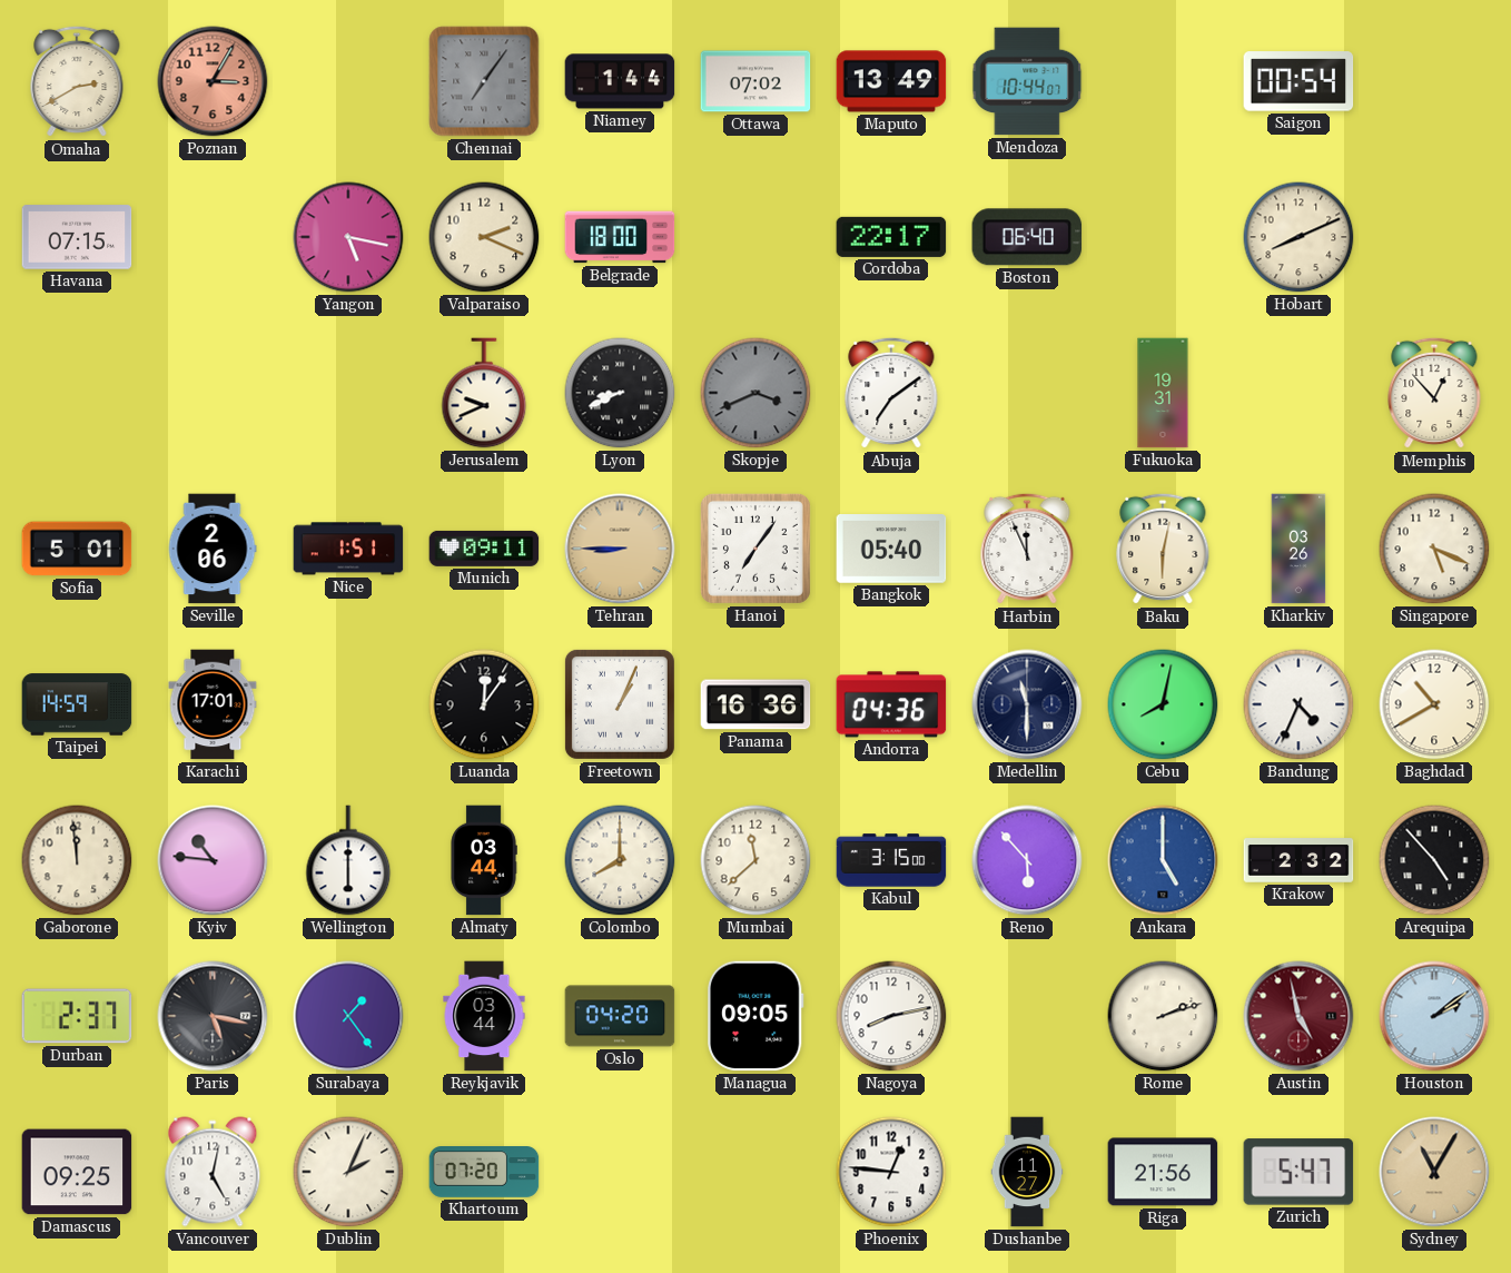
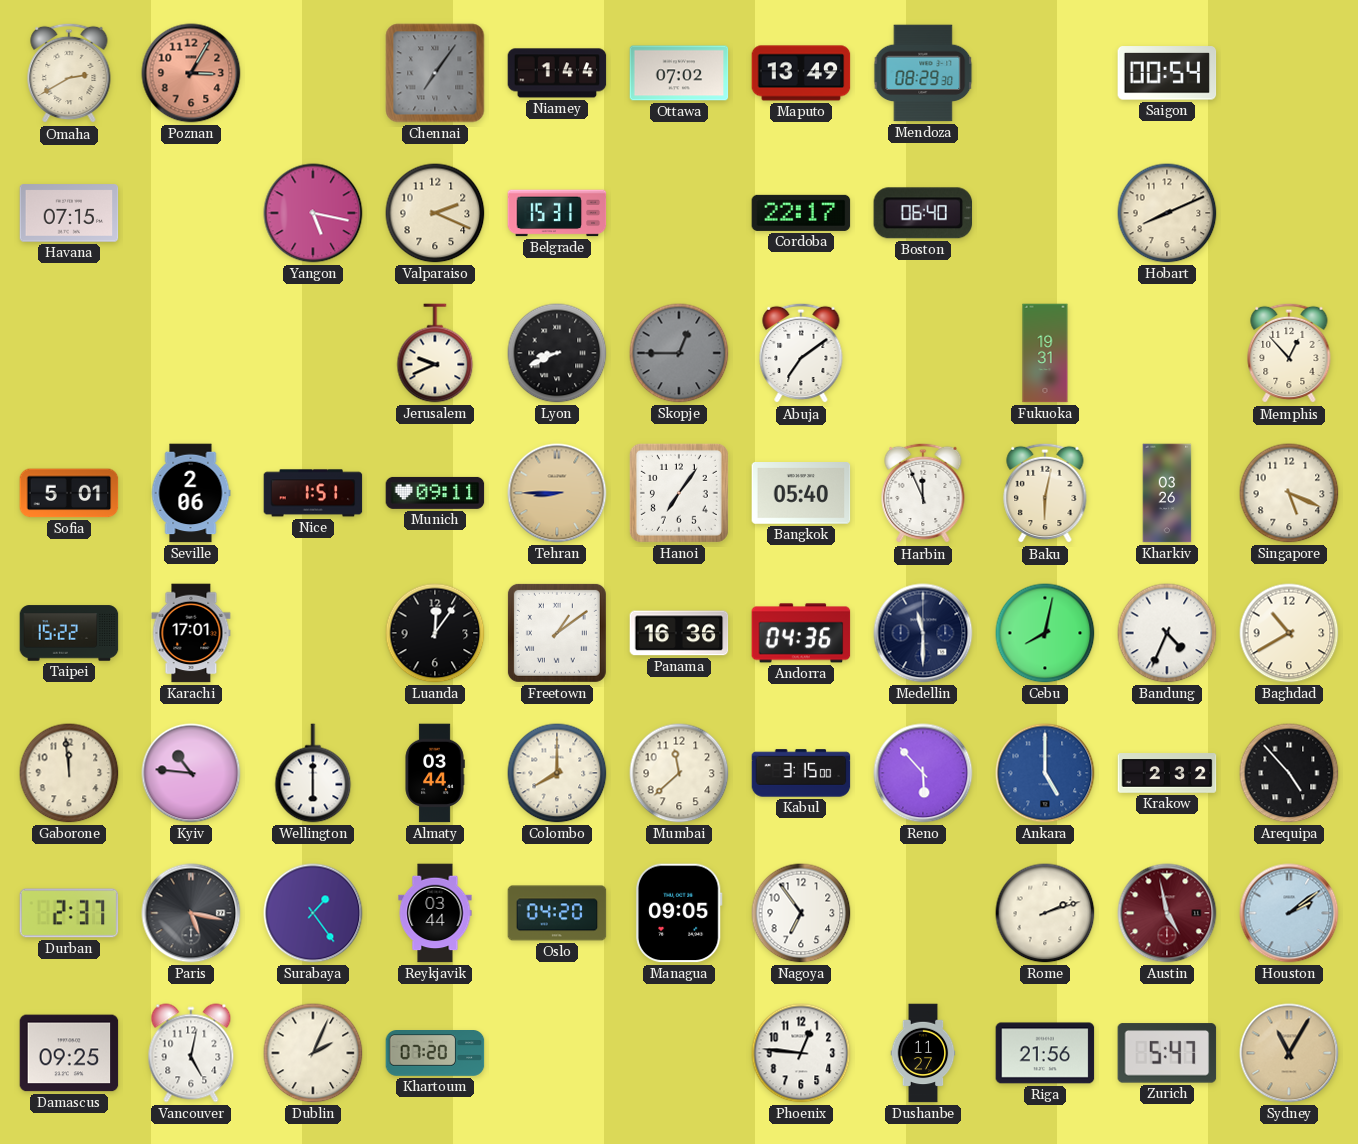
Mendoza: 10:44 -> 08:29 (923, 73)
Belgrade: 18:00 -> 15:31 (557, 213)
Skopje: 3:41 -> 12:45 (679, 353)
Taipei: 14:59 -> 15:22 (69, 633)
Freetown: 1:04 -> 1:09 (557, 633)
Nagoya: 8:13 -> 6:54 (801, 913)
